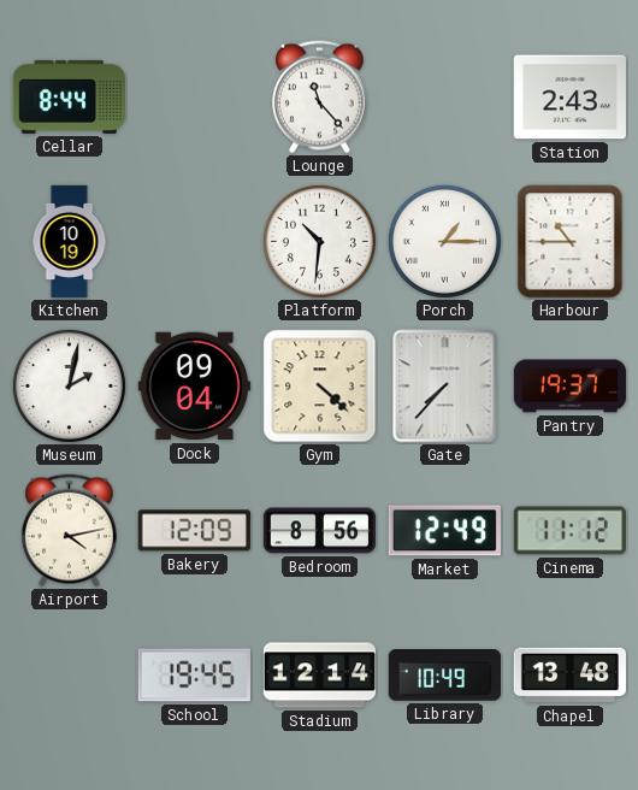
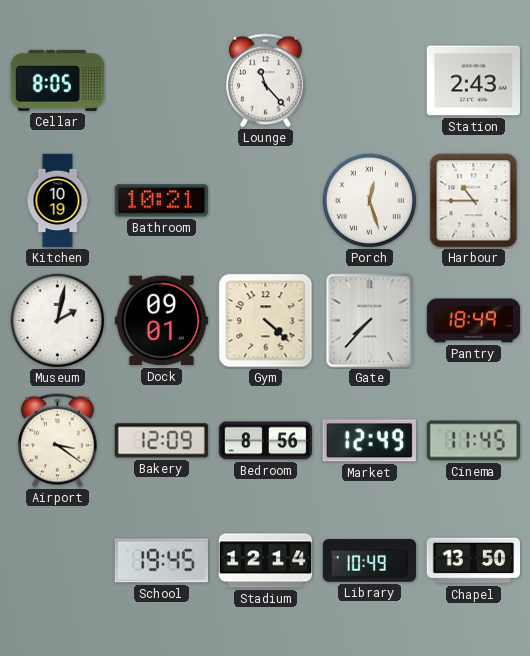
Cellar: 8:44 -> 8:05 (57, 80)
Bathroom: none -> 10:21 (161, 201)
Platform: 10:31 -> none (319, 241)
Porch: 1:15 -> 12:27 (369, 200)
Dock: 09:04 -> 09:01 (161, 321)
Pantry: 19:37 -> 18:49 (474, 321)
Airport: 4:13 -> 3:21 (57, 441)
Cinema: 11:12 -> 11:45 (473, 441)
Chapel: 13:48 -> 13:50 (473, 561)
